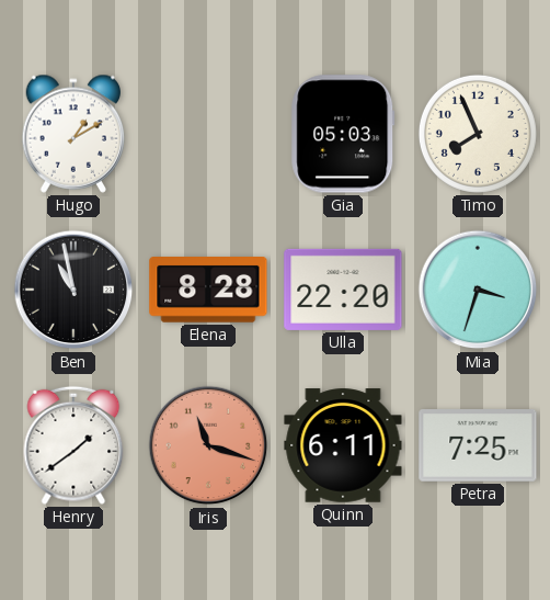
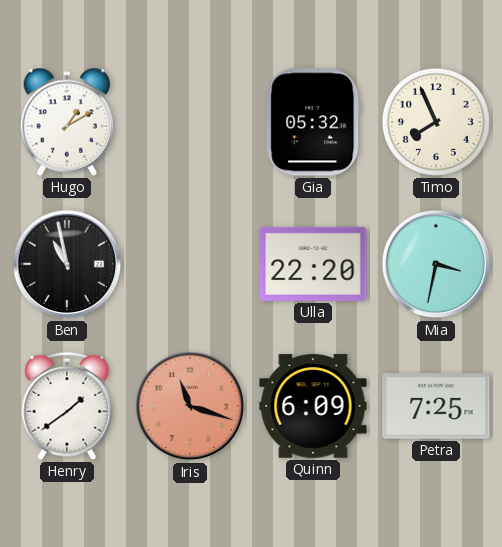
Gia: 05:03 -> 05:32 (313, 122)
Elena: 8:28 -> none (208, 291)
Mia: 3:33 -> 3:32 (436, 264)
Quinn: 6:11 -> 6:09 (313, 406)
